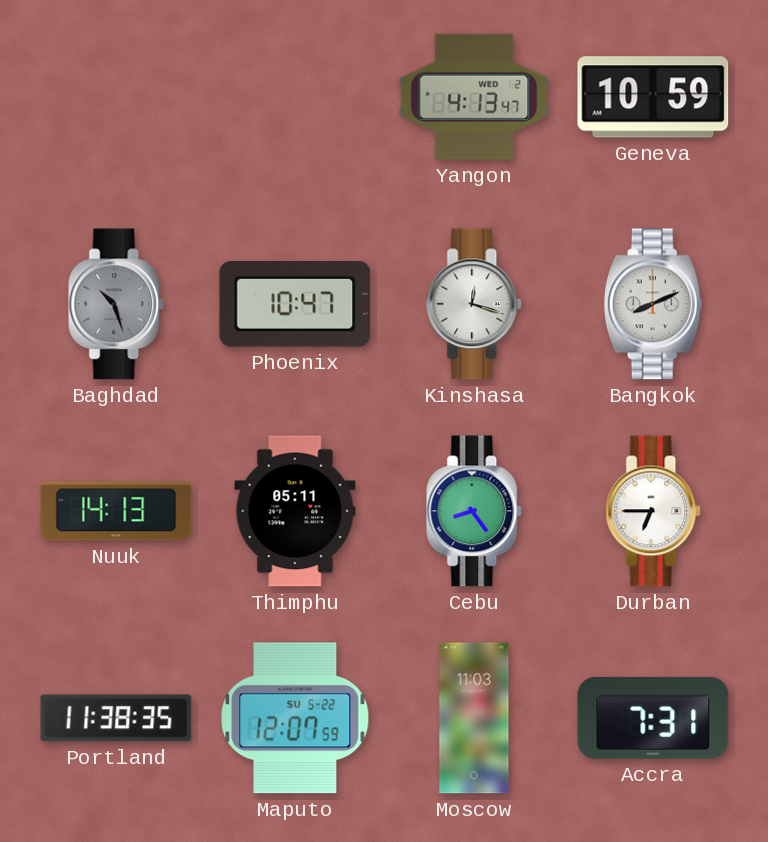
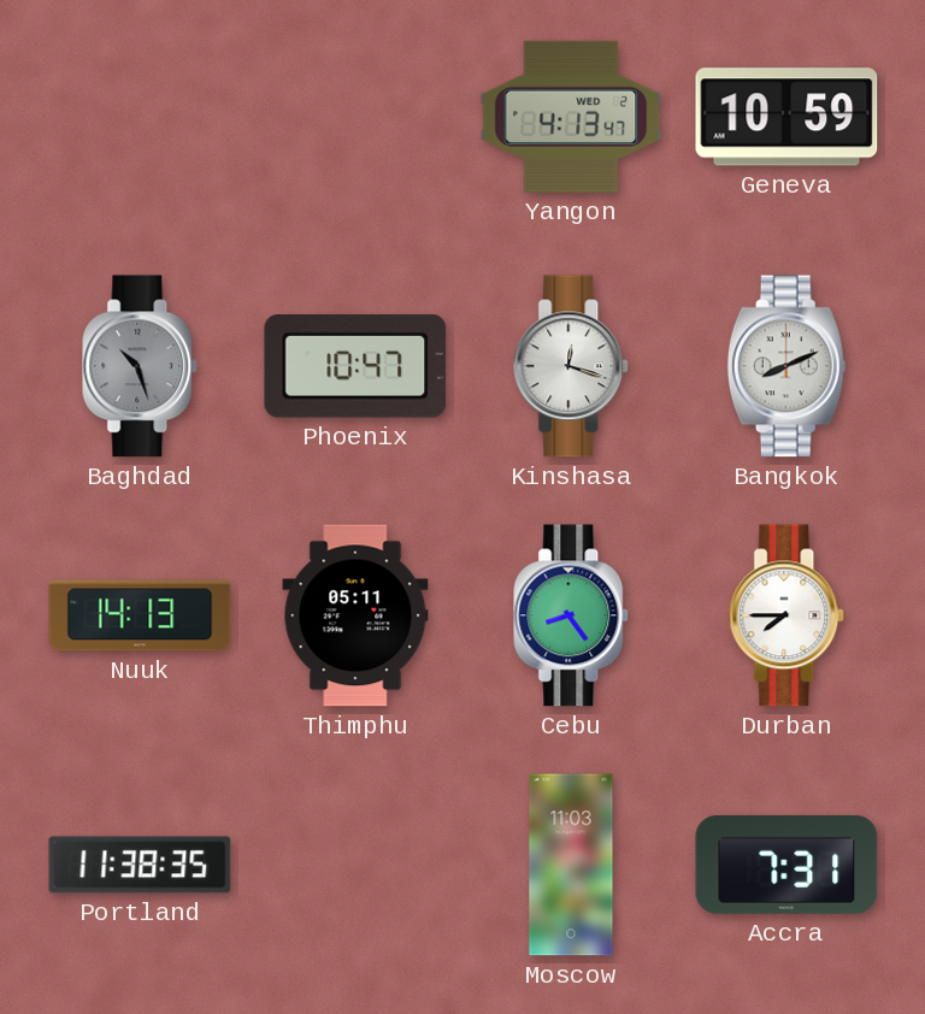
Durban: 6:45 -> 7:45 (788, 615)
Maputo: 12:07 -> none (295, 718)
